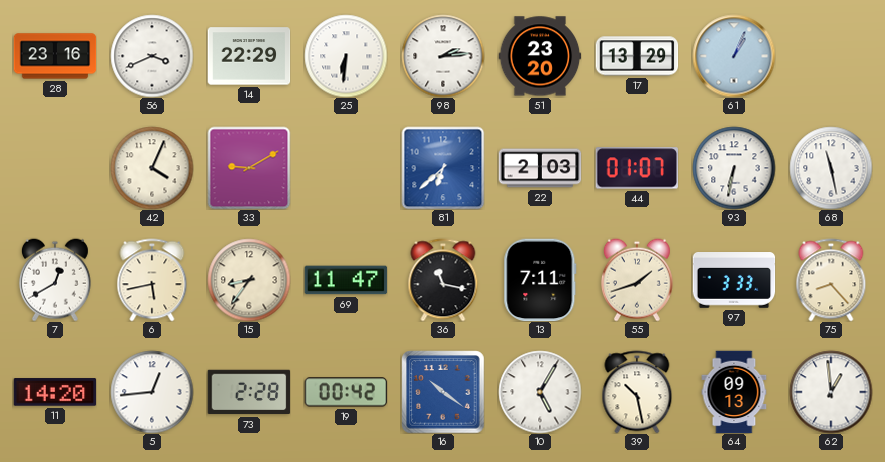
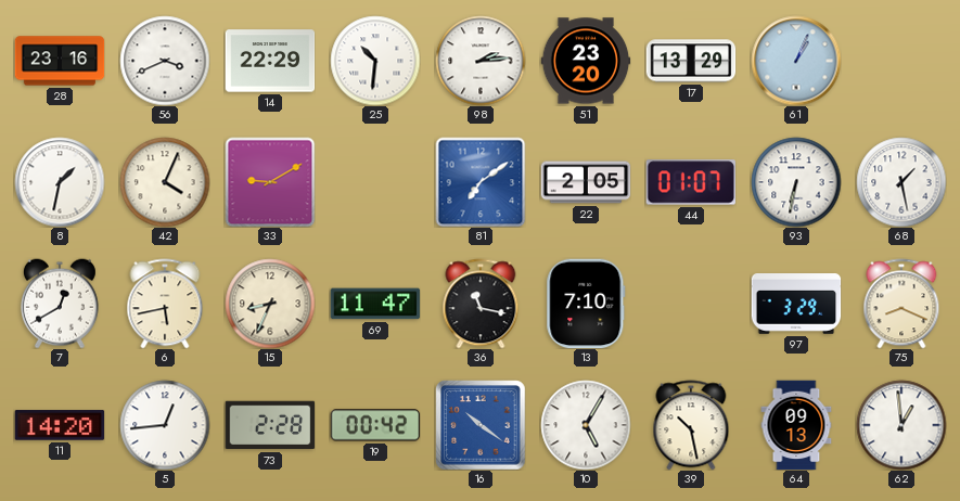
25: 6:31 -> 10:31 (375, 61)
8: none -> 1:32 (60, 182)
81: 6:38 -> 7:09 (481, 182)
22: 2:03 -> 2:05 (586, 182)
68: 11:28 -> 1:28 (901, 182)
15: 8:36 -> 8:34 (270, 304)
13: 7:11 -> 7:10 (586, 304)
55: 1:42 -> none (637, 280)
97: 3:33 -> 3:29 (796, 305)
75: 8:23 -> 8:19 (901, 304)
